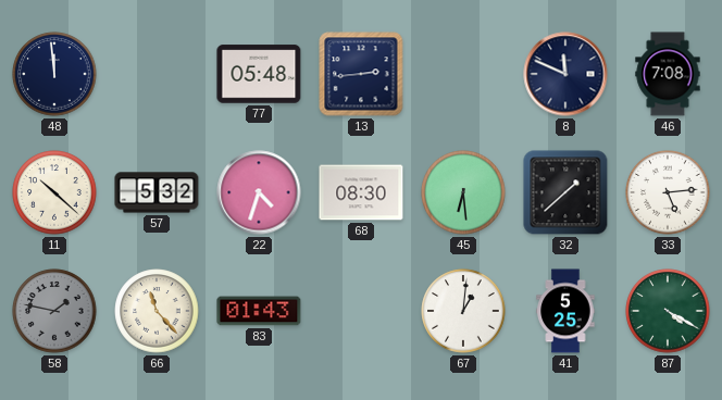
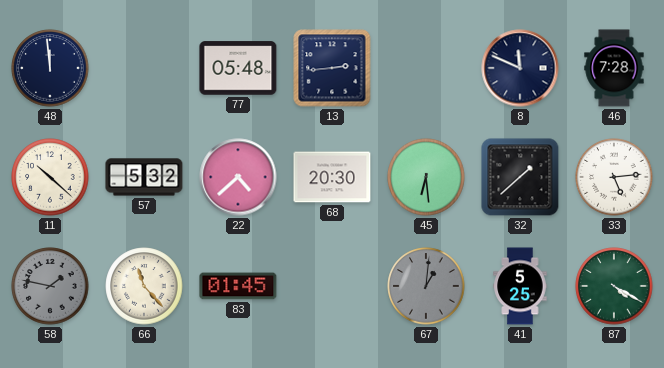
46: 7:08 -> 7:28 (614, 68)
22: 4:33 -> 4:38 (238, 177)
68: 08:30 -> 20:30 (332, 177)
83: 01:43 -> 01:45 (238, 286)
67 dial: white -> grey (426, 286)
